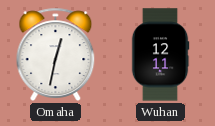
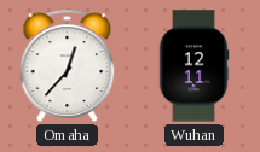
Omaha: 12:32 -> 12:37 (68, 65)
